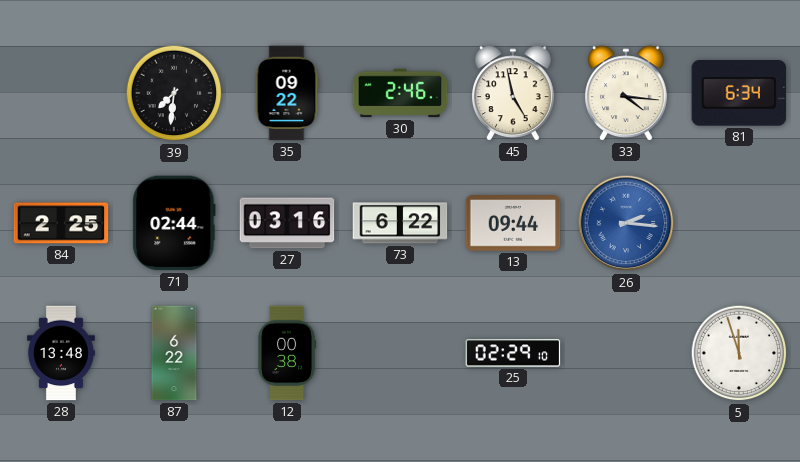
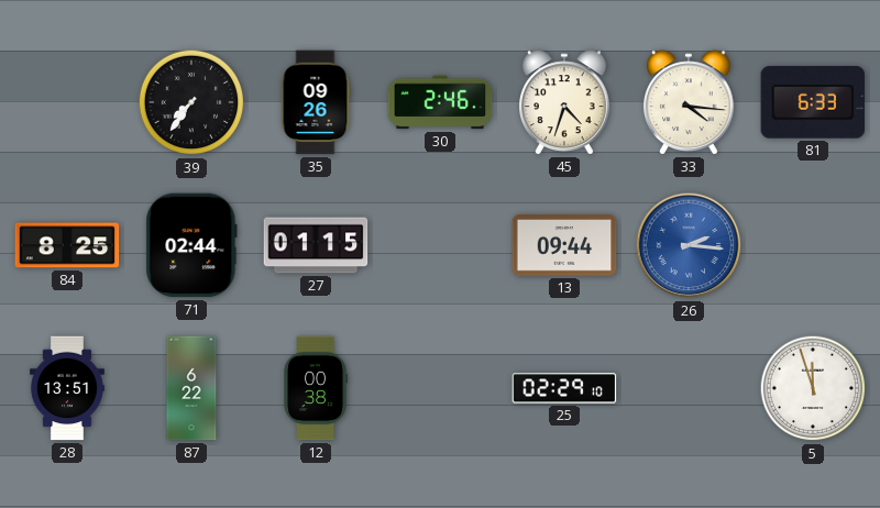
39: 7:31 -> 7:36 (191, 102)
35: 09:22 -> 09:26 (316, 102)
45: 4:58 -> 4:33 (565, 102)
81: 6:34 -> 6:33 (813, 103)
84: 2:25 -> 8:25 (67, 245)
27: 03:16 -> 01:15 (316, 245)
73: 6:22 -> none (400, 223)
28: 13:48 -> 13:51 (67, 388)
